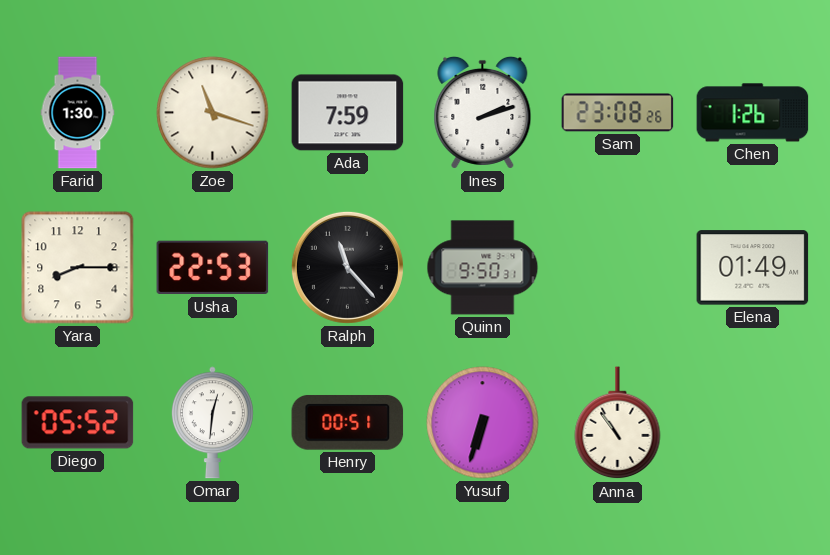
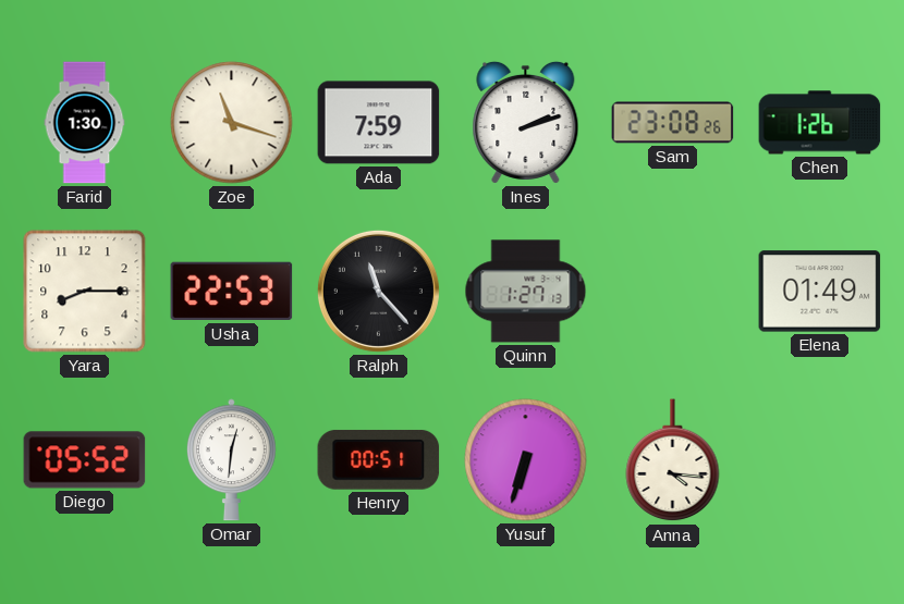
Quinn: 9:50 -> 1:27 (526, 292)
Anna: 10:54 -> 4:16 (673, 460)
